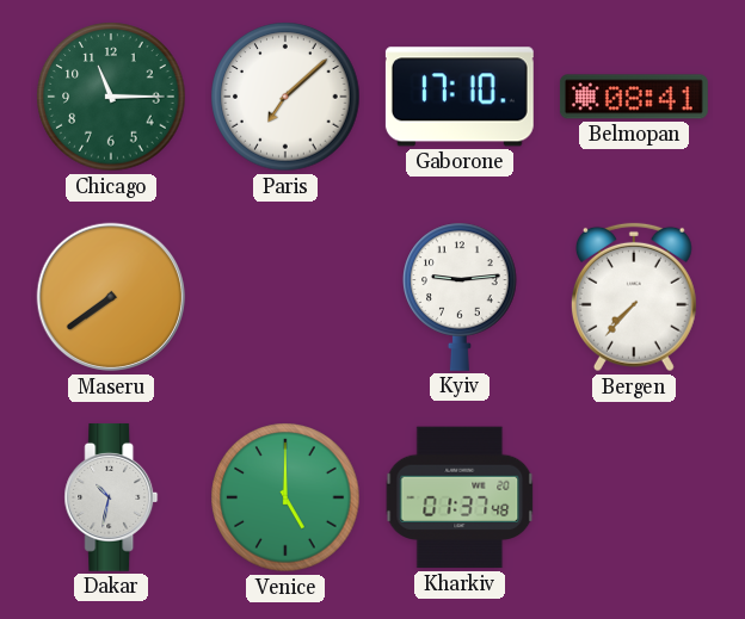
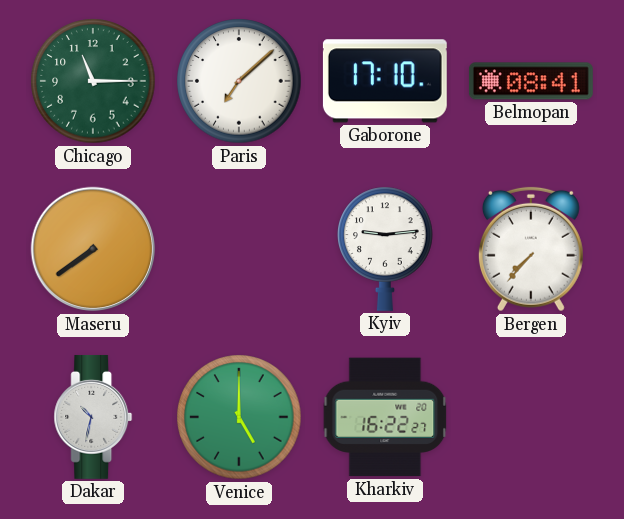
Kharkiv: 01:37 -> 16:22 (385, 417)
